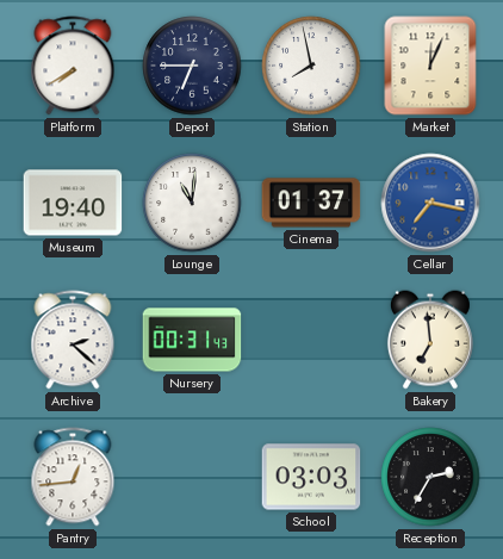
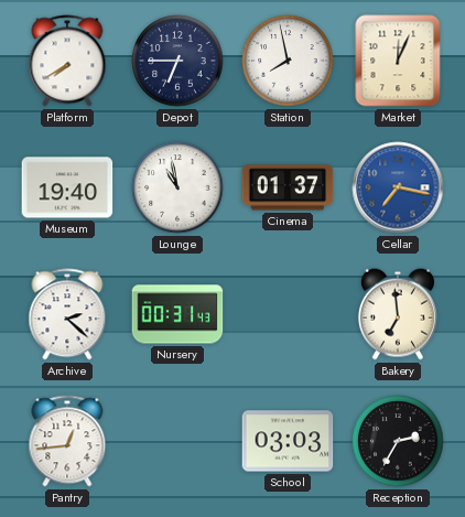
Lounge: 11:01 -> 10:58 (177, 187)
